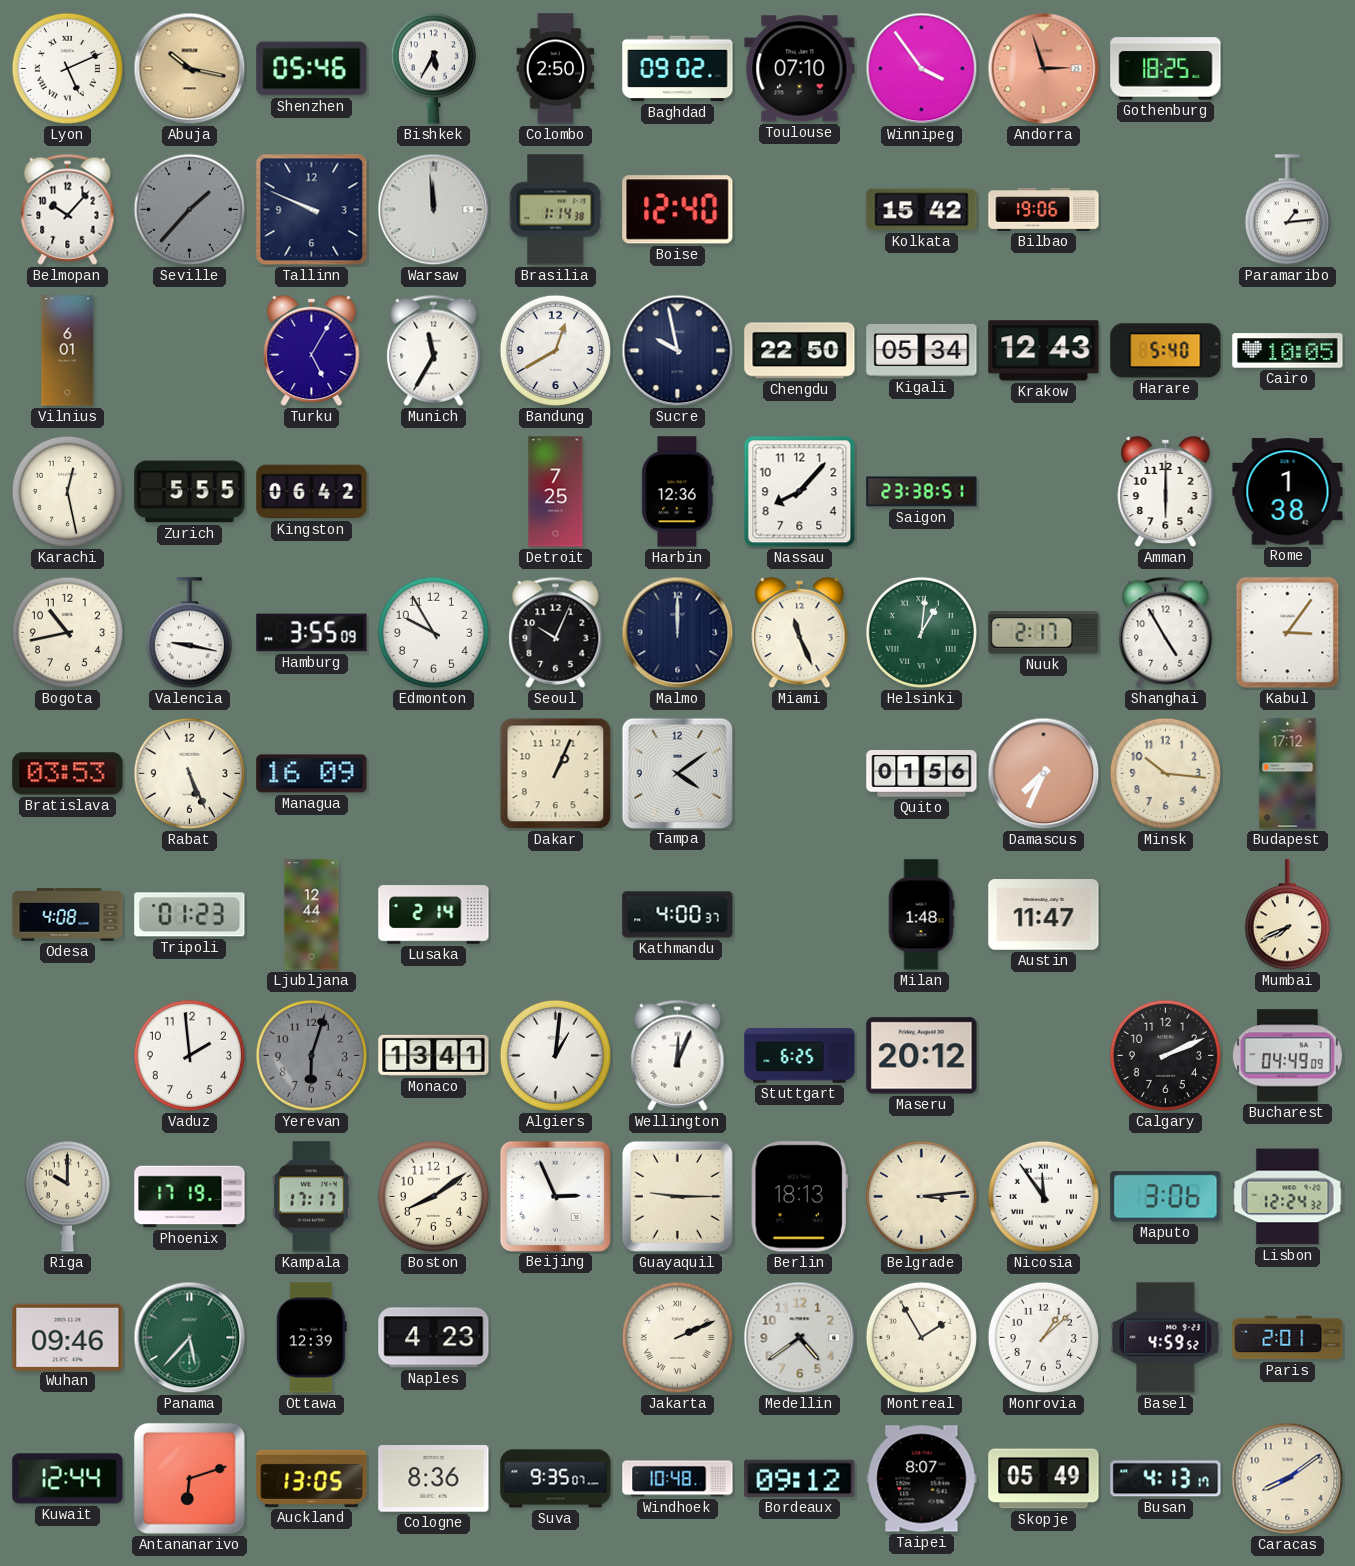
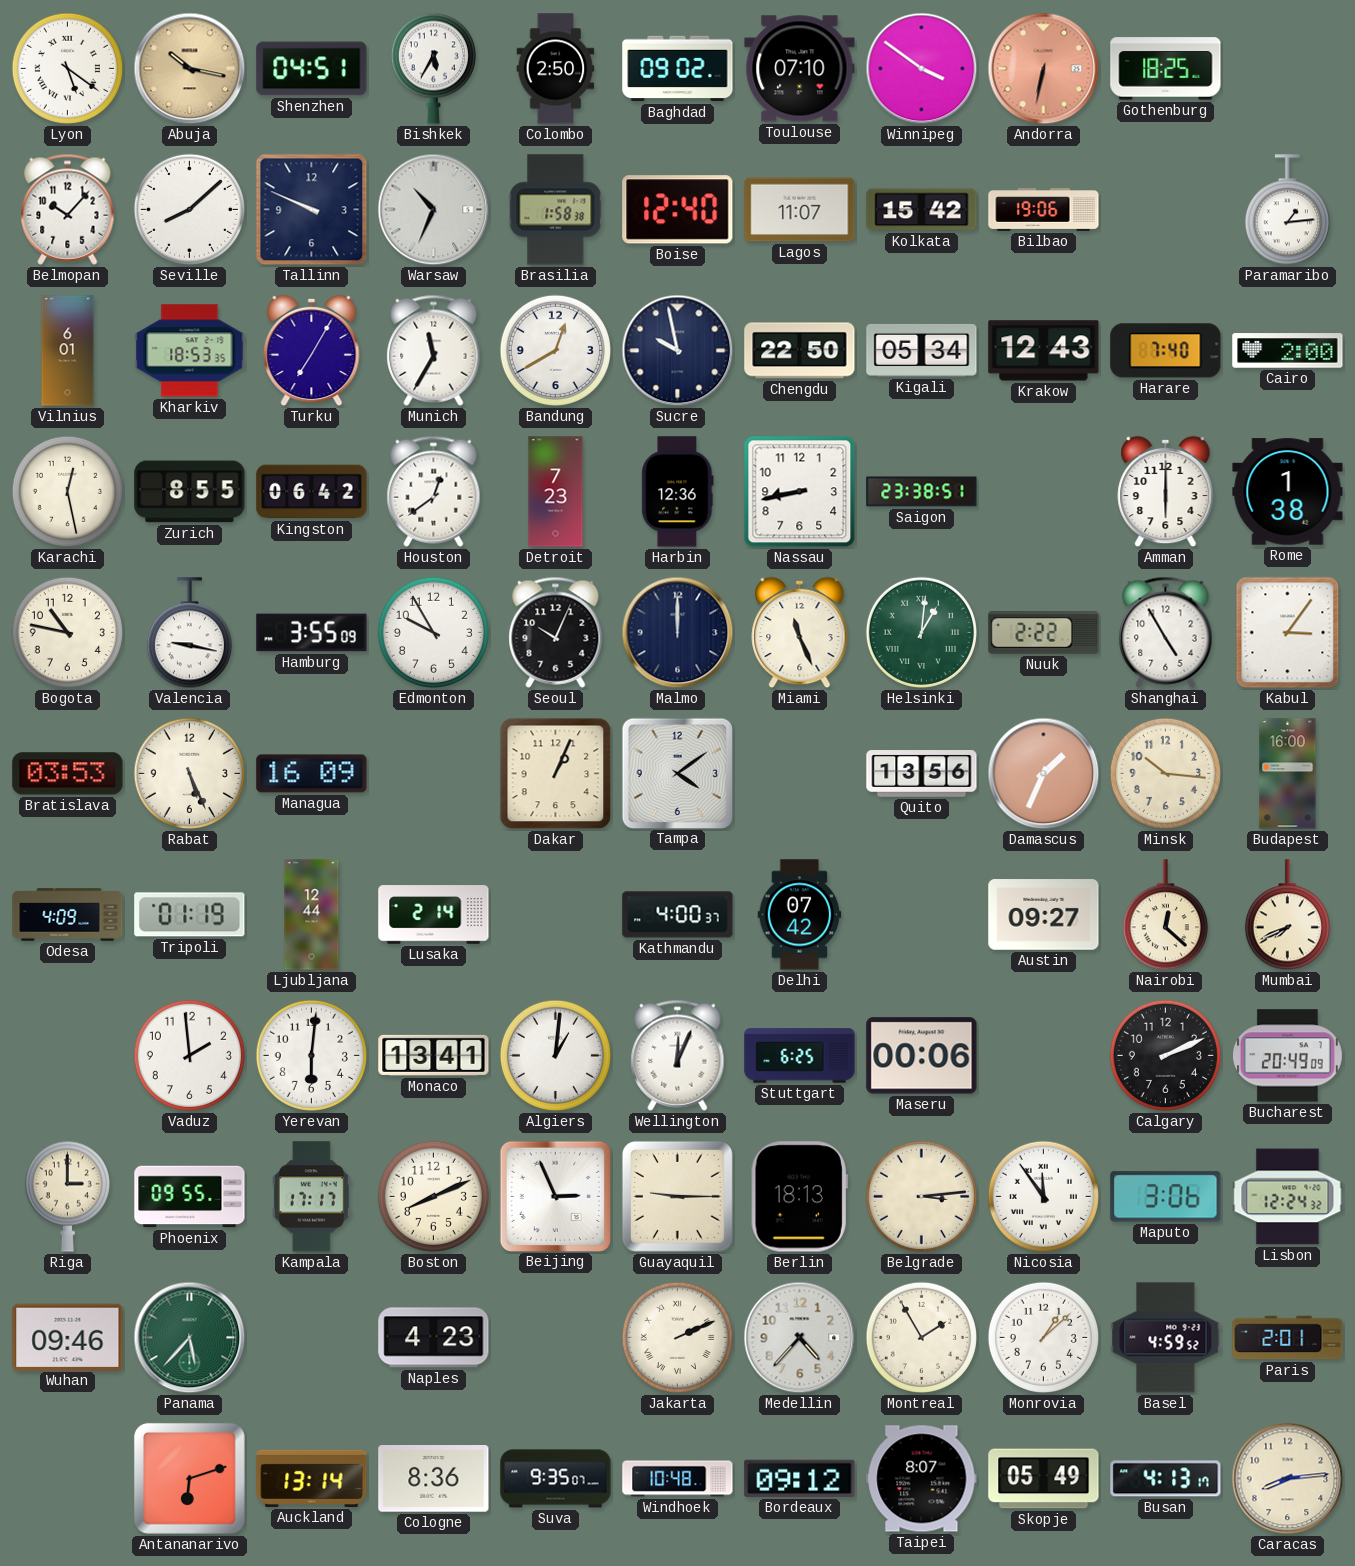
Lyon: 5:11 -> 5:21 (67, 68)
Shenzhen: 05:46 -> 04:51 (312, 69)
Winnipeg: 3:54 -> 3:51 (922, 69)
Andorra: 2:57 -> 6:32 (1044, 69)
Seville: 1:37 -> 8:08 (189, 209)
Seville dial: grey -> white (189, 209)
Warsaw: 11:59 -> 10:34 (434, 210)
Brasilia: 1:14 -> 1:58 (556, 210)
Lagos: none -> 11:07 (800, 210)
Kharkiv: none -> 18:53 (190, 351)
Turku: 5:05 -> 7:05 (312, 351)
Harare: 5:40 -> 7:40 (1166, 351)
Cairo: 10:05 -> 2:00 (1288, 351)
Zurich: 5:55 -> 8:55 (190, 492)
Houston: none -> 12:39 (434, 491)
Detroit: 7:25 -> 7:23 (556, 492)
Nassau: 8:07 -> 8:43 (800, 492)
Bogota: 10:43 -> 10:47 (67, 632)
Nuuk: 2:17 -> 2:22 (1044, 633)
Quito: 01:56 -> 13:56 (922, 774)
Damascus: 7:34 -> 1:34 (1044, 774)
Budapest: 17:12 -> 16:00 (1288, 774)
Odesa: 4:08 -> 4:09 (68, 915)
Tripoli: 01:23 -> 01:19 (190, 915)
Delhi: none -> 07:42 (800, 915)
Milan: 1:48 -> none (921, 915)
Austin: 11:47 -> 09:27 (1044, 915)
Nairobi: none -> 12:22 (1165, 915)
Yerevan: 6:03 -> 6:01 (311, 1055)
Yerevan dial: grey -> white (311, 1055)
Maseru: 20:12 -> 00:06 (922, 1056)
Bucharest: 04:49 -> 20:49 (1288, 1056)
Riga: 10:00 -> 3:00 (67, 1196)
Phoenix: 17:19 -> 09:55 (190, 1197)
Boston: 8:09 -> 8:11 (433, 1196)
Ottawa: 12:39 -> none (311, 1338)
Medellin: 4:39 -> 4:37 (800, 1338)
Kuwait: 12:44 -> none (68, 1479)
Auckland: 13:05 -> 13:14 (312, 1478)
Caracas: 8:09 -> 8:14 (1288, 1479)
